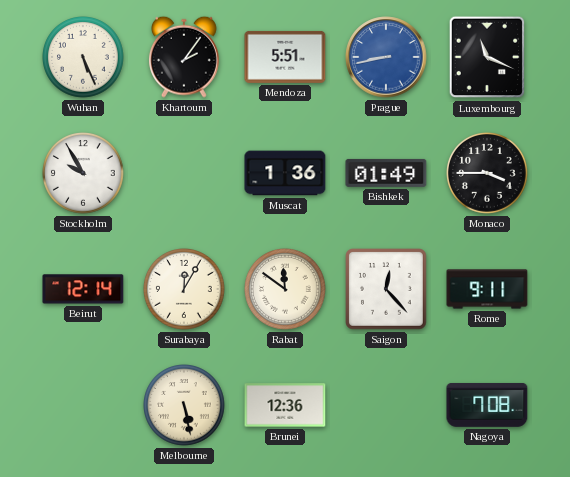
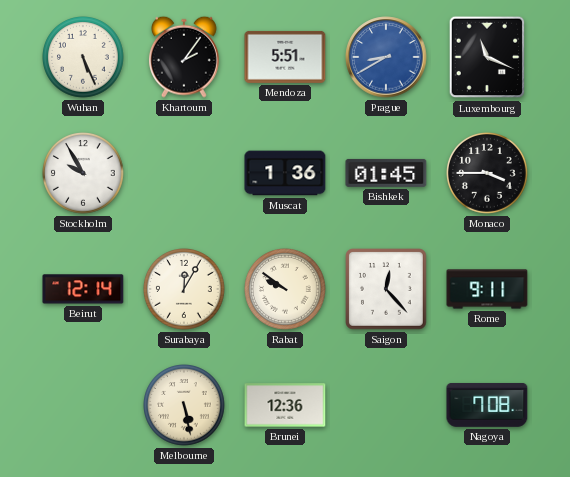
Prague: 8:43 -> 8:40 (386, 57)
Bishkek: 01:49 -> 01:45 (386, 173)
Rabat: 11:51 -> 9:51 (286, 290)
